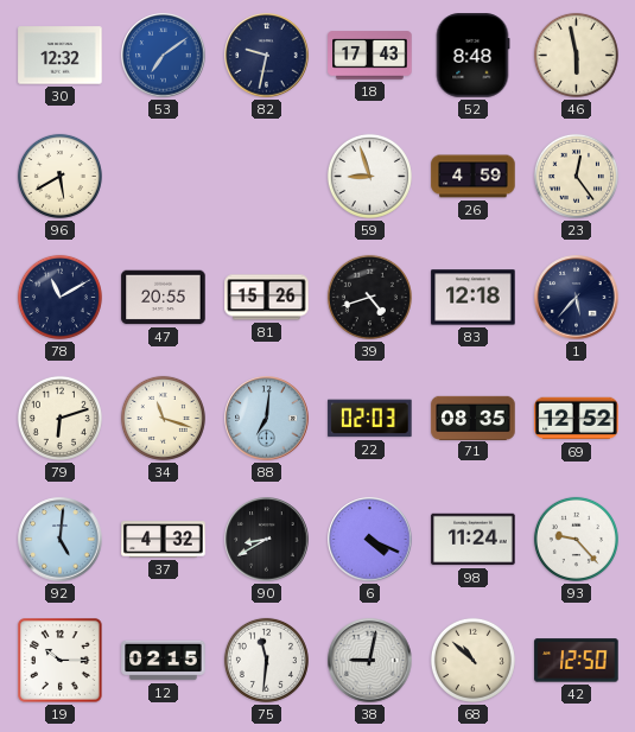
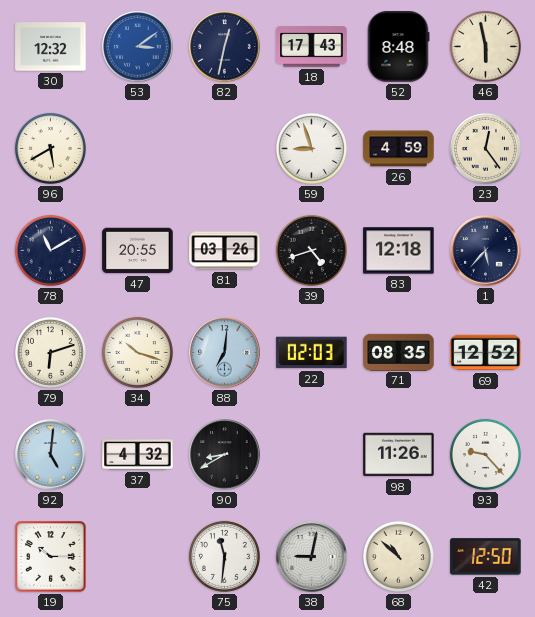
53: 7:09 -> 3:09 (138, 47)
82: 9:32 -> 12:32 (225, 47)
81: 15:26 -> 03:26 (225, 251)
34: 11:18 -> 10:18 (137, 352)
6: 4:19 -> none (370, 540)
98: 11:24 -> 11:26 (399, 455)
12: 02:15 -> none (164, 661)
